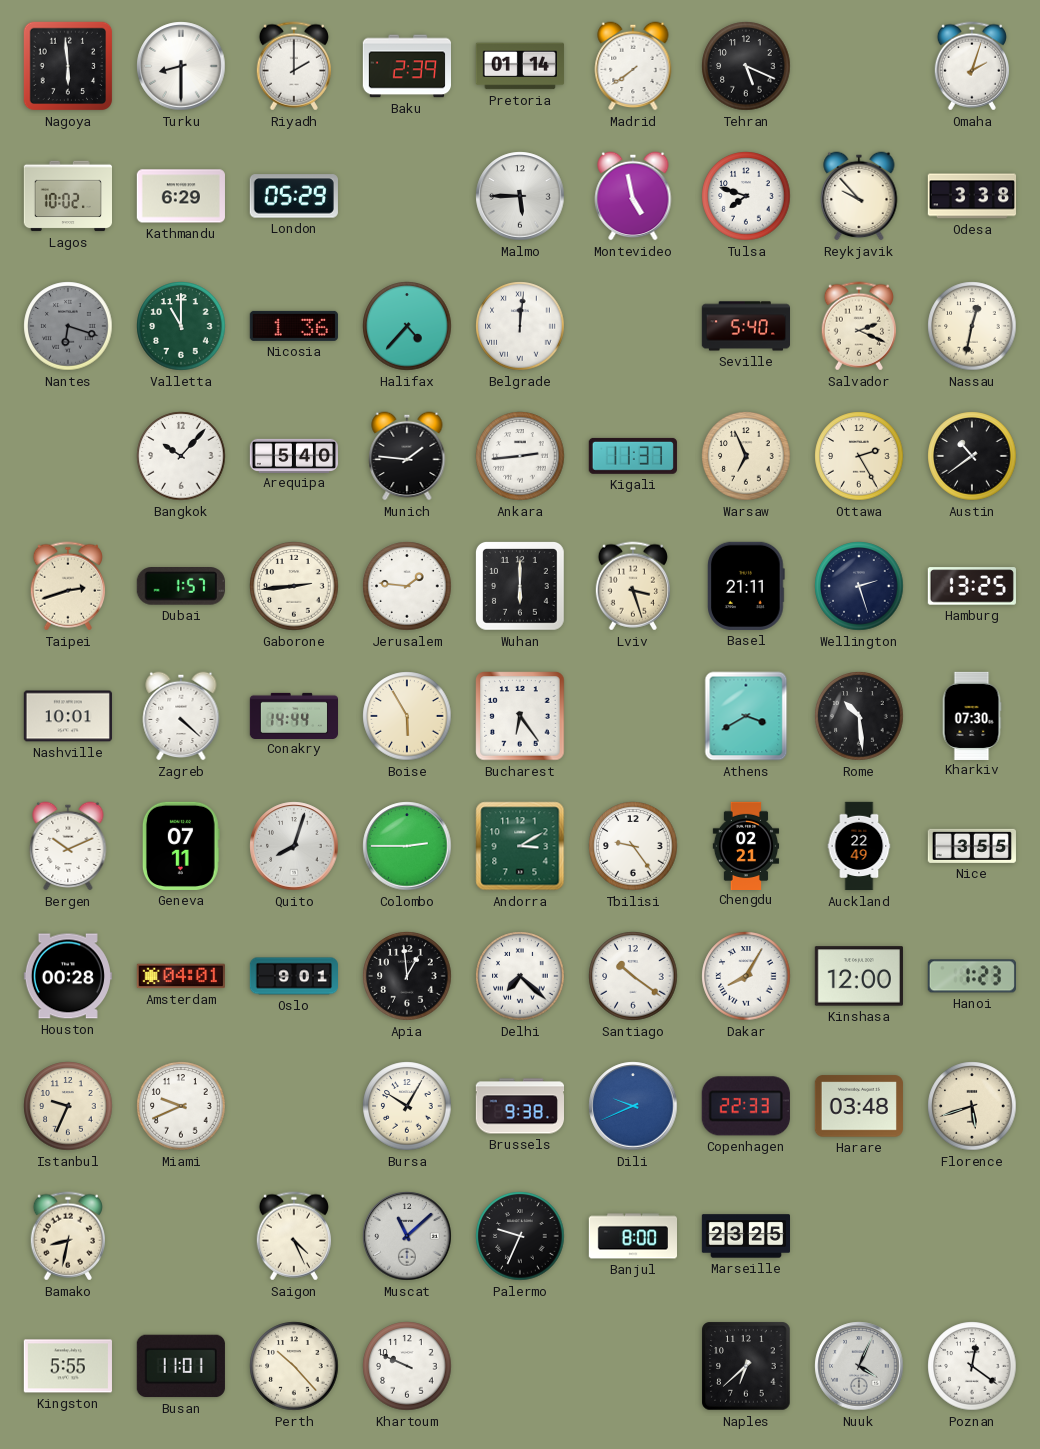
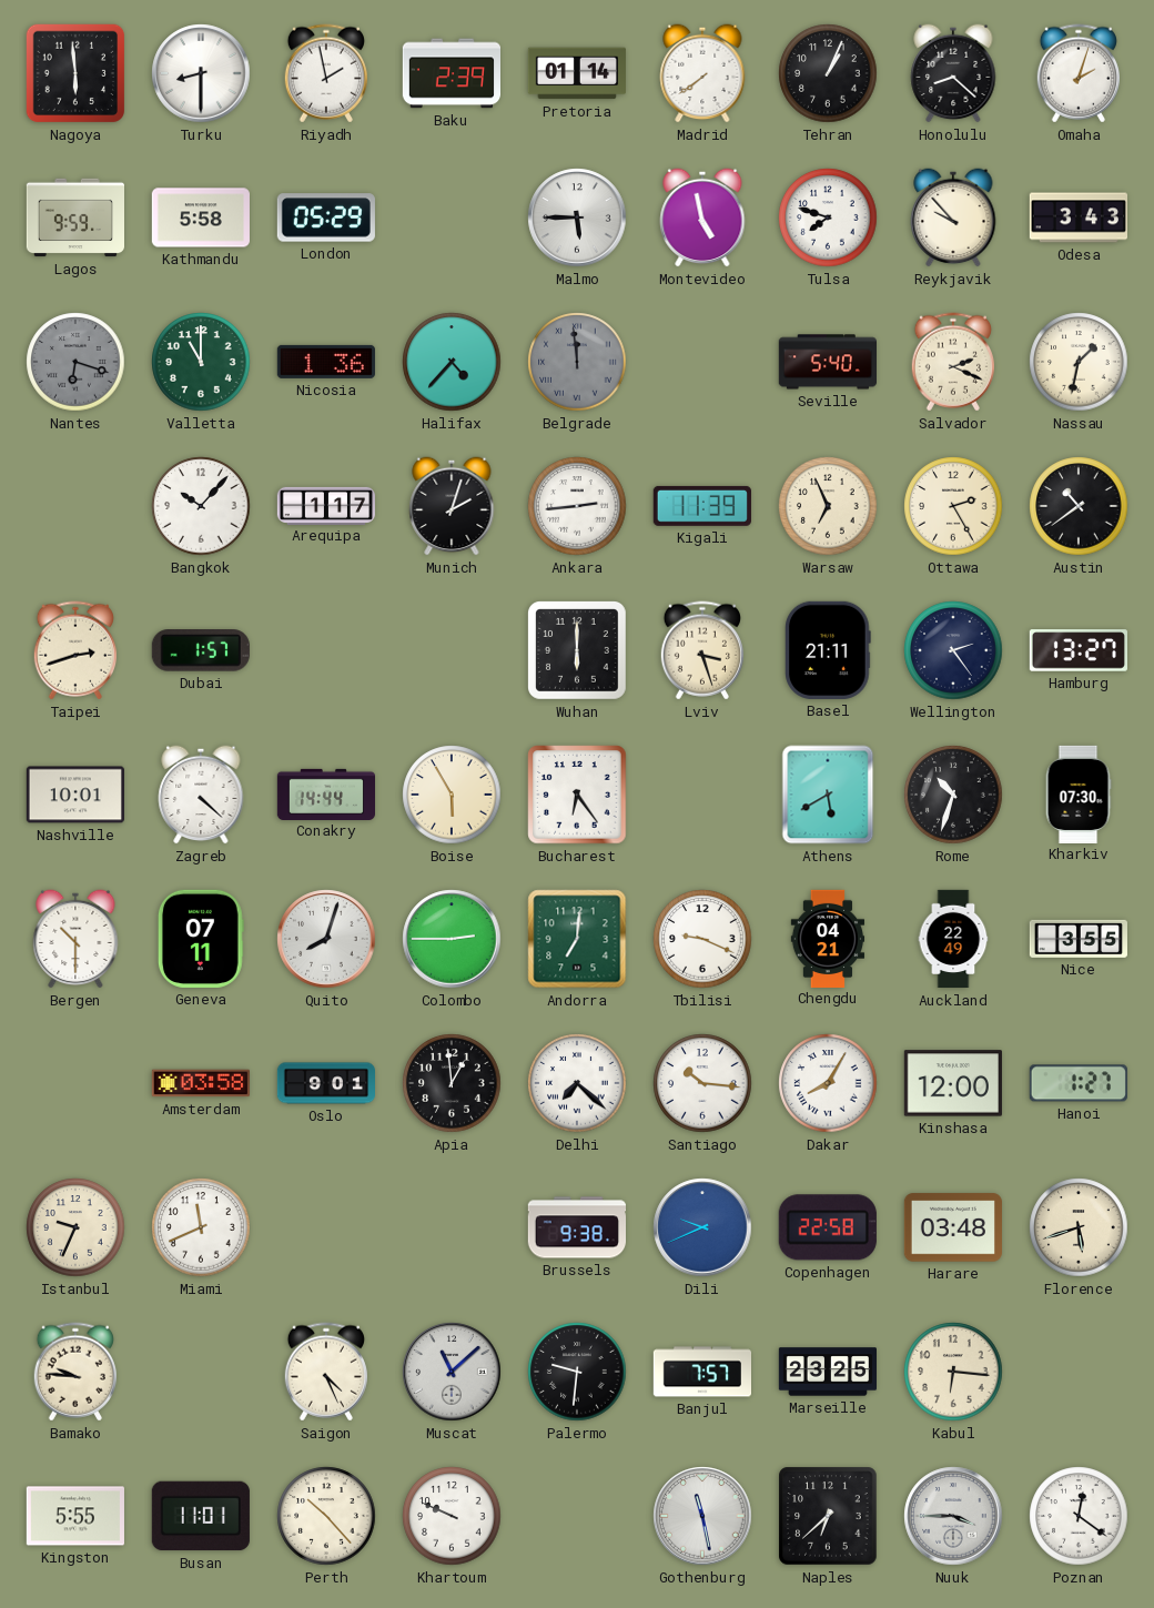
Riyadh: 2:00 -> 1:58 (325, 73)
Tehran: 5:19 -> 1:04 (828, 73)
Honolulu: none -> 8:22 (953, 73)
Lagos: 10:02 -> 9:59 (74, 218)
Kathmandu: 6:29 -> 5:58 (201, 218)
Odesa: 3:38 -> 3:43 (1077, 218)
Belgrade: 12:01 -> 11:59 (577, 362)
Belgrade dial: white -> grey (577, 362)
Nassau: 12:32 -> 1:32 (1079, 362)
Arequipa: 5:40 -> 1:17 (325, 505)
Munich: 1:46 -> 2:03 (452, 506)
Kigali: 11:37 -> 11:39 (702, 506)
Gaborone: 2:44 -> none (294, 586)
Jerusalem: 1:46 -> none (407, 586)
Wellington: 2:27 -> 2:24 (953, 650)
Hamburg: 13:25 -> 13:27 (1079, 650)
Athens: 3:40 -> 5:40 (828, 795)
Rome: 10:29 -> 10:33 (953, 795)
Bergen: 10:11 -> 10:30 (75, 939)
Andorra: 3:10 -> 7:01 (577, 939)
Tbilisi: 9:24 -> 9:19 (702, 939)
Chengdu: 02:21 -> 04:21 (828, 938)
Houston: 00:28 -> none (68, 976)
Amsterdam: 04:01 -> 03:58 (201, 1083)
Santiago: 10:21 -> 10:16 (702, 1083)
Hanoi: 1:23 -> 1:27 (1079, 1083)
Miami: 9:41 -> 11:41 (201, 1227)
Bursa: 10:05 -> none (407, 1106)
Copenhagen: 22:33 -> 22:58 (828, 1227)
Bamako: 8:32 -> 9:46 (74, 1372)
Palermo: 9:34 -> 9:31 (577, 1372)
Banjul: 8:00 -> 7:57 (701, 1372)
Kabul: none -> 6:16 (953, 1372)
Gothenburg: none -> 11:28 (702, 1516)
Nuuk: 4:04 -> 3:45 (953, 1516)
